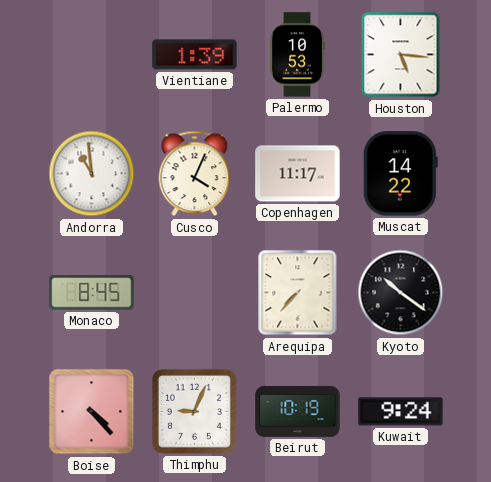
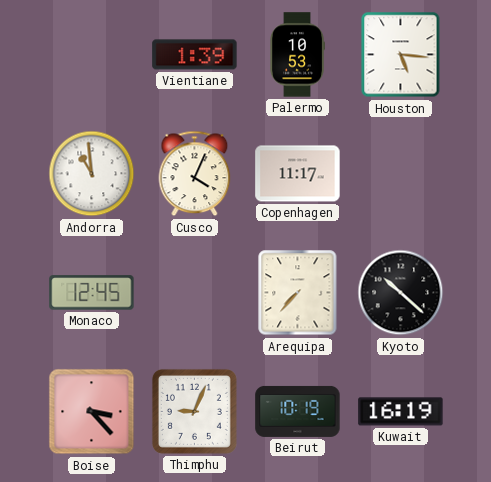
Muscat: 14:22 -> none (400, 174)
Monaco: 8:45 -> 12:45 (92, 293)
Kyoto: 10:21 -> 10:22 (401, 293)
Boise: 4:23 -> 3:23 (92, 412)
Kuwait: 9:24 -> 16:19 (401, 412)
